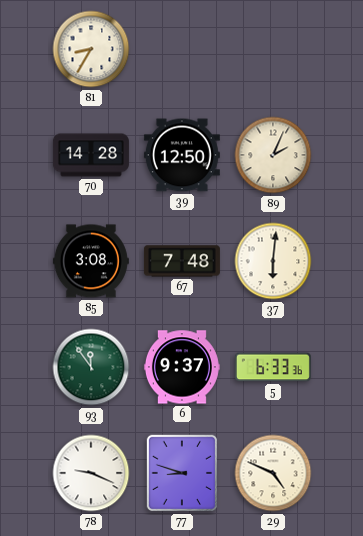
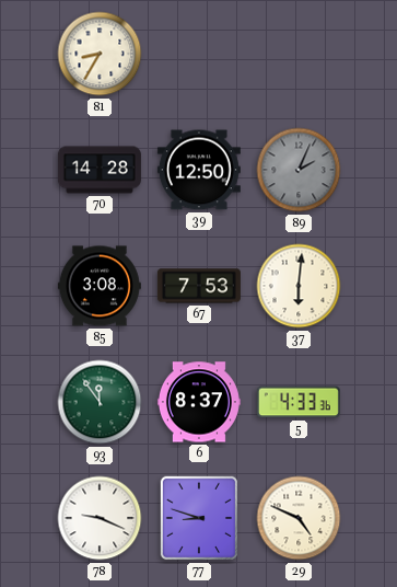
89 dial: cream -> grey (299, 170)
67: 7:48 -> 7:53 (199, 286)
6: 9:37 -> 8:37 (199, 402)
5: 6:33 -> 4:33 (299, 402)
